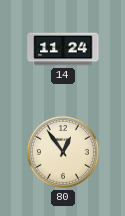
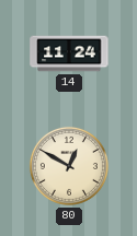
80: 12:54 -> 12:50 (69, 166)
